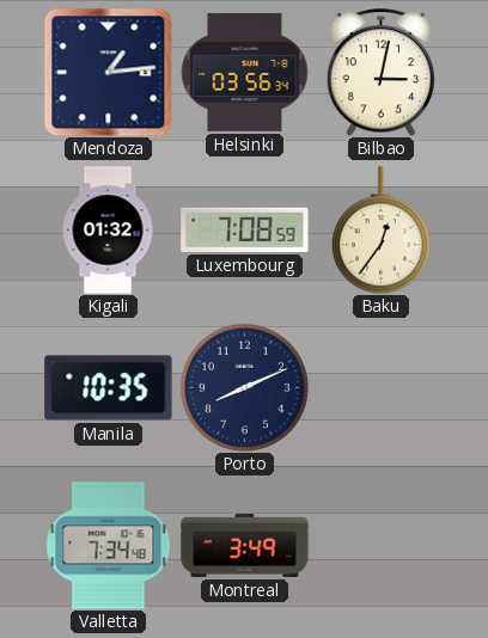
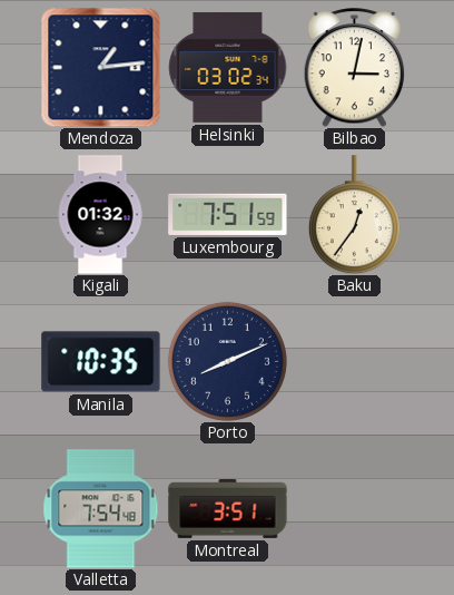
Helsinki: 03:56 -> 03:02 (228, 68)
Luxembourg: 7:08 -> 7:51 (228, 214)
Valletta: 7:34 -> 7:54 (101, 509)
Montreal: 3:49 -> 3:51 (228, 509)
